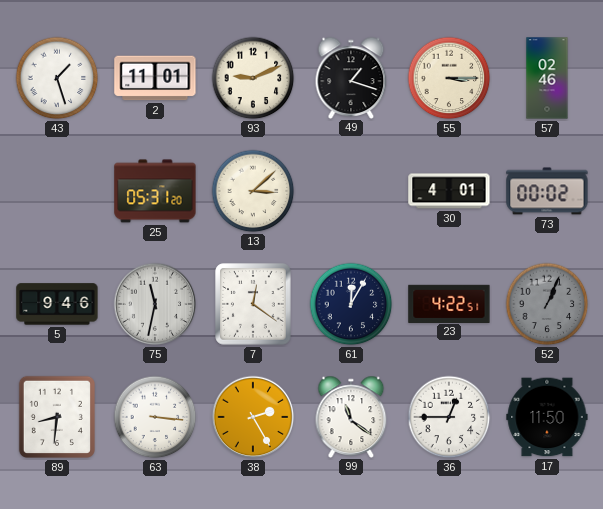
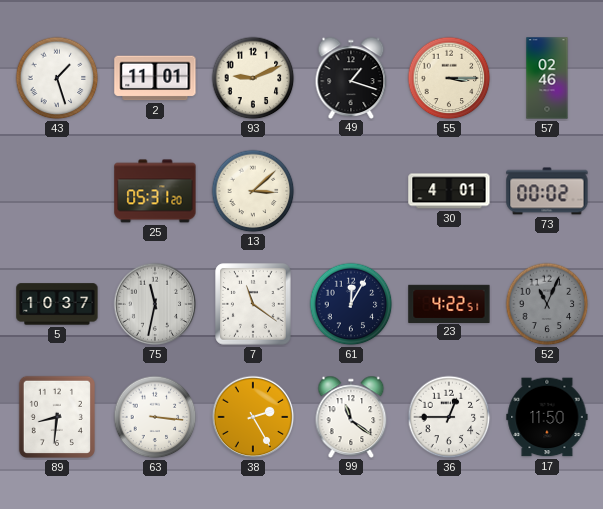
5: 9:46 -> 10:37 (57, 304)
7: 12:21 -> 11:21 (253, 304)
52: 1:04 -> 11:04 (547, 304)
